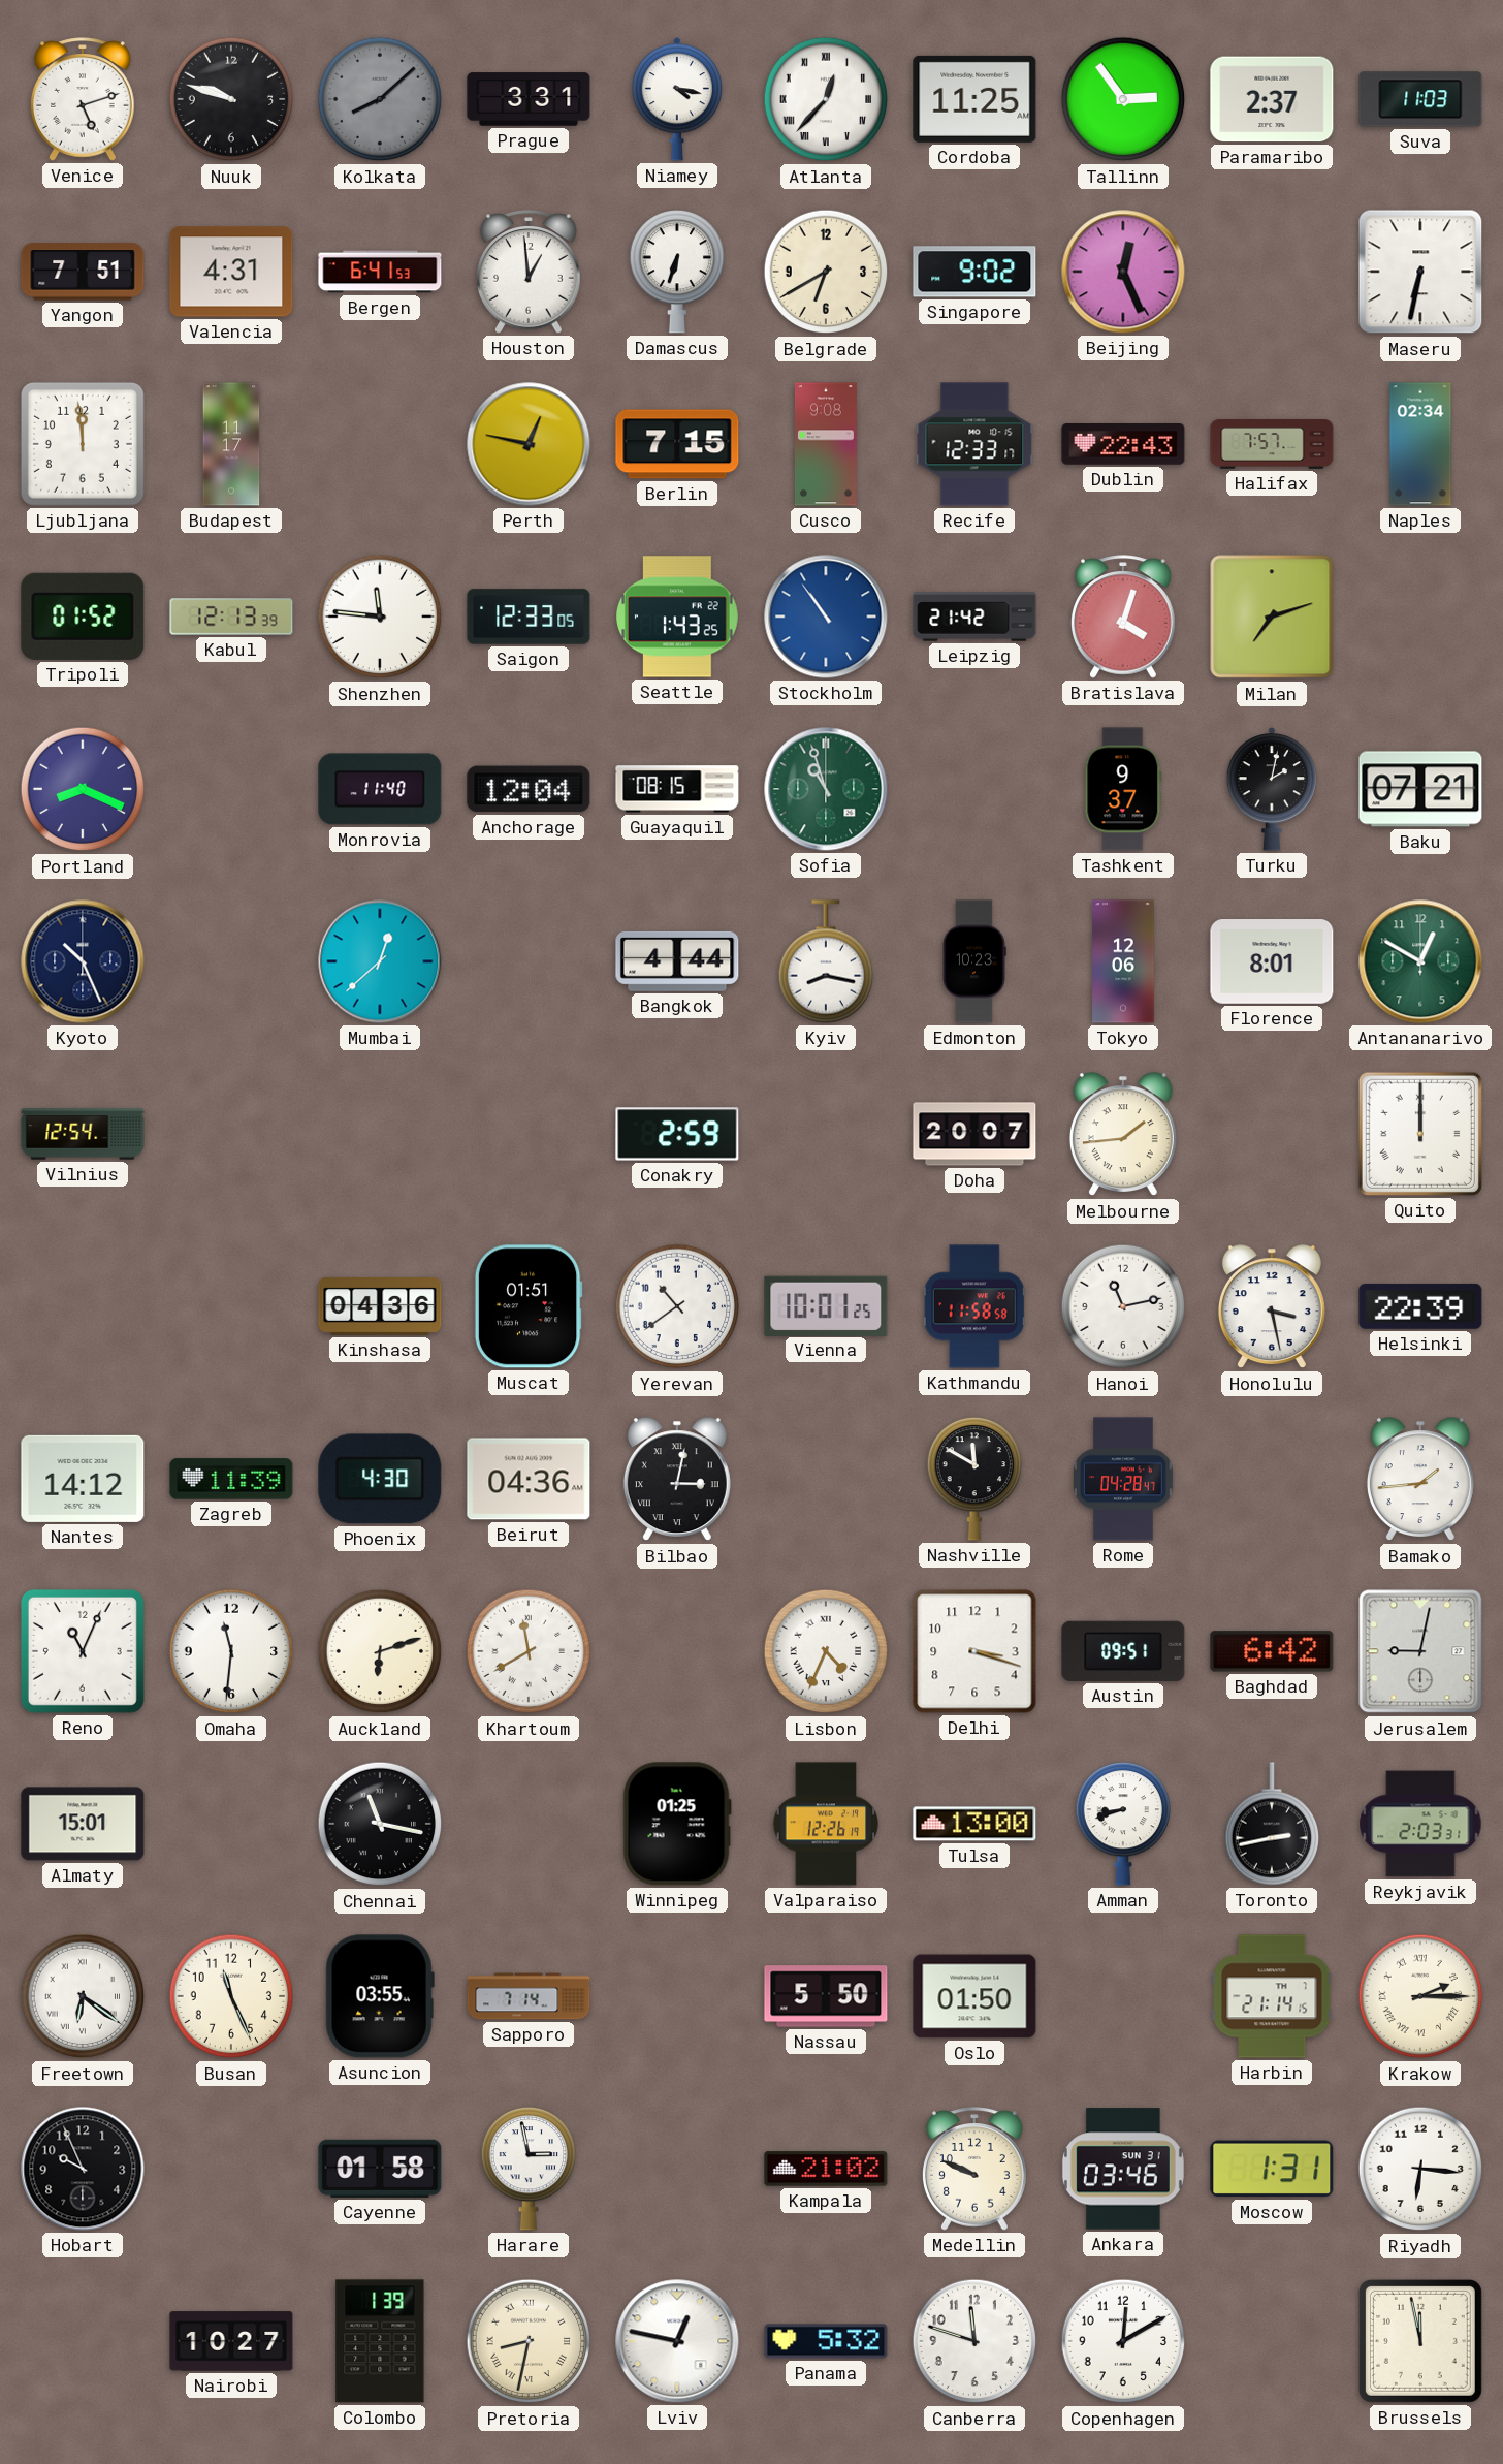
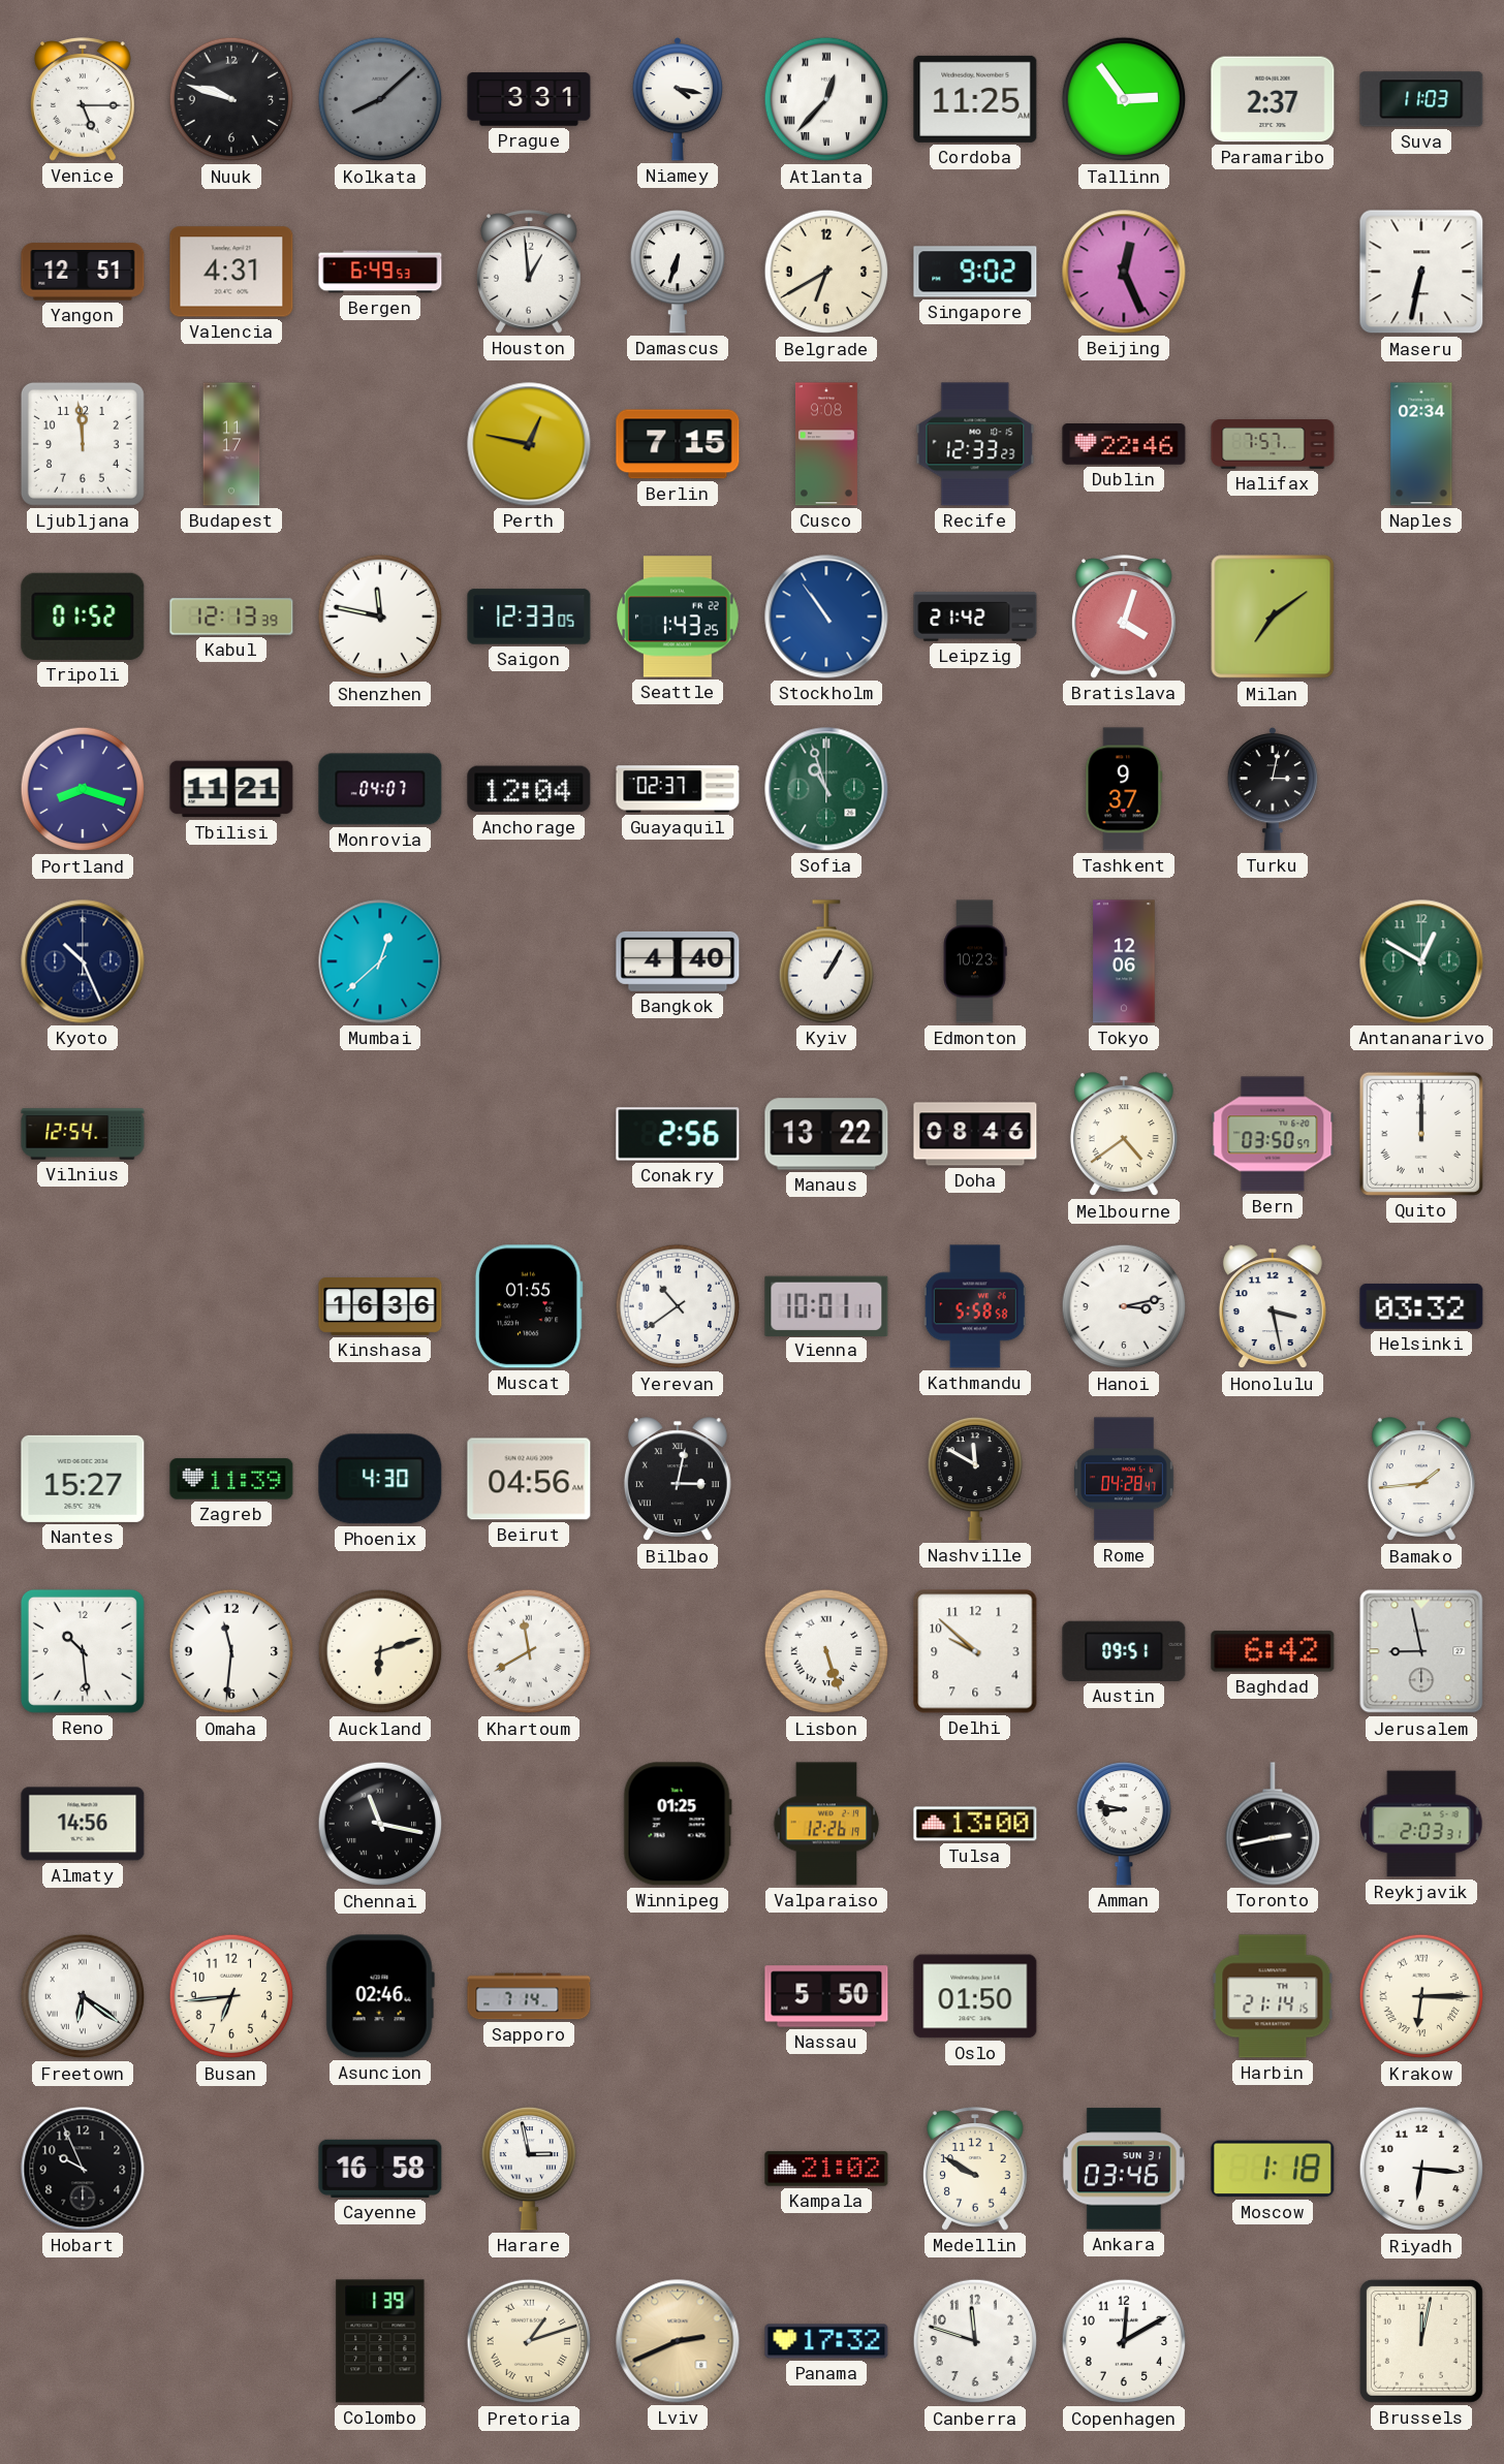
Venice: 5:12 -> 5:15 (83, 99)
Yangon: 7:51 -> 12:51 (83, 272)
Bergen: 6:41 -> 6:49 (380, 272)
Recife: 12:33:17 -> 12:33:23 (975, 444)
Dublin: 22:43 -> 22:46 (1124, 444)
Shenzhen: 11:46 -> 11:47 (380, 617)
Milan: 7:12 -> 7:09 (1273, 617)
Portland: 8:19 -> 8:18 (83, 789)
Tbilisi: none -> 11:21 (231, 789)
Monrovia: 11:40 -> 04:07 (380, 789)
Guayaquil: 08:15 -> 02:37 (678, 789)
Turku: 2:02 -> 3:02 (1273, 790)
Baku: 07:21 -> none (1420, 789)
Bangkok: 4:44 -> 4:40 (678, 961)
Kyiv: 8:17 -> 1:05 (825, 961)
Florence: 8:01 -> none (1272, 962)
Conakry: 2:59 -> 2:56 (678, 1134)
Manaus: none -> 13:22 (826, 1134)
Doha: 20:07 -> 08:46 (975, 1134)
Melbourne: 1:44 -> 4:39 (1124, 1135)
Bern: none -> 03:50 (1273, 1134)
Kinshasa: 04:36 -> 16:36 (380, 1307)
Muscat: 01:51 -> 01:55 (529, 1306)
Vienna: 10:01:25 -> 10:01:11 (826, 1305)
Kathmandu: 11:58 -> 5:58 (975, 1306)
Hanoi: 11:13 -> 3:13 (1124, 1306)
Helsinki: 22:39 -> 03:32 (1421, 1306)
Nantes: 14:12 -> 15:27 (83, 1479)
Beirut: 04:36 -> 04:56 (529, 1479)
Reno: 11:04 -> 10:29 (83, 1651)
Lisbon: 4:34 -> 5:27 (826, 1651)
Delhi: 3:18 -> 9:52 (975, 1651)
Jerusalem: 9:02 -> 8:58 (1421, 1651)
Almaty: 15:01 -> 14:56 (83, 1824)
Amman: 8:42 -> 8:47 (1123, 1825)
Busan: 11:26 -> 6:44 (231, 1996)
Asuncion: 03:55 -> 02:46 (380, 1996)
Krakow: 2:15 -> 6:15 (1421, 1996)
Cayenne: 01:58 -> 16:58 (380, 2169)
Medellin: 9:49 -> 9:50 (975, 2169)
Moscow: 1:31 -> 1:18 (1273, 2169)
Nairobi: 10:27 -> none (231, 2341)
Pretoria: 8:32 -> 1:12 (529, 2341)
Lviv: 12:47 -> 2:41 (678, 2341)
Lviv dial: white -> champagne (678, 2341)
Panama: 5:32 -> 17:32 (826, 2341)
Brussels: 11:58 -> 12:02 (1421, 2341)
